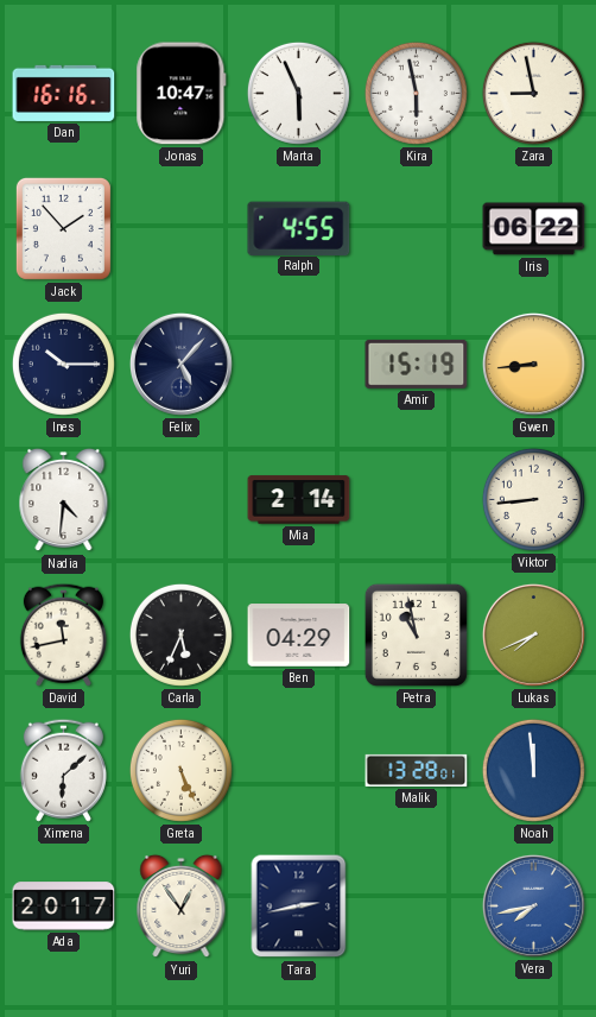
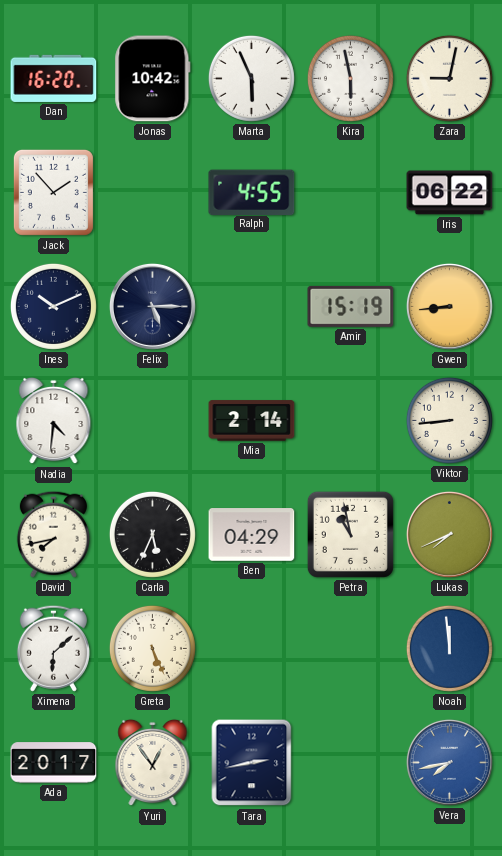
Dan: 16:16 -> 16:20 (54, 78)
Jonas: 10:47 -> 10:42 (153, 79)
Zara: 8:58 -> 9:02 (449, 78)
Ines: 10:15 -> 10:11 (53, 306)
Felix: 5:07 -> 5:15 (152, 306)
David: 11:43 -> 7:43 (53, 534)
Malik: 13:28 -> none (417, 770)
